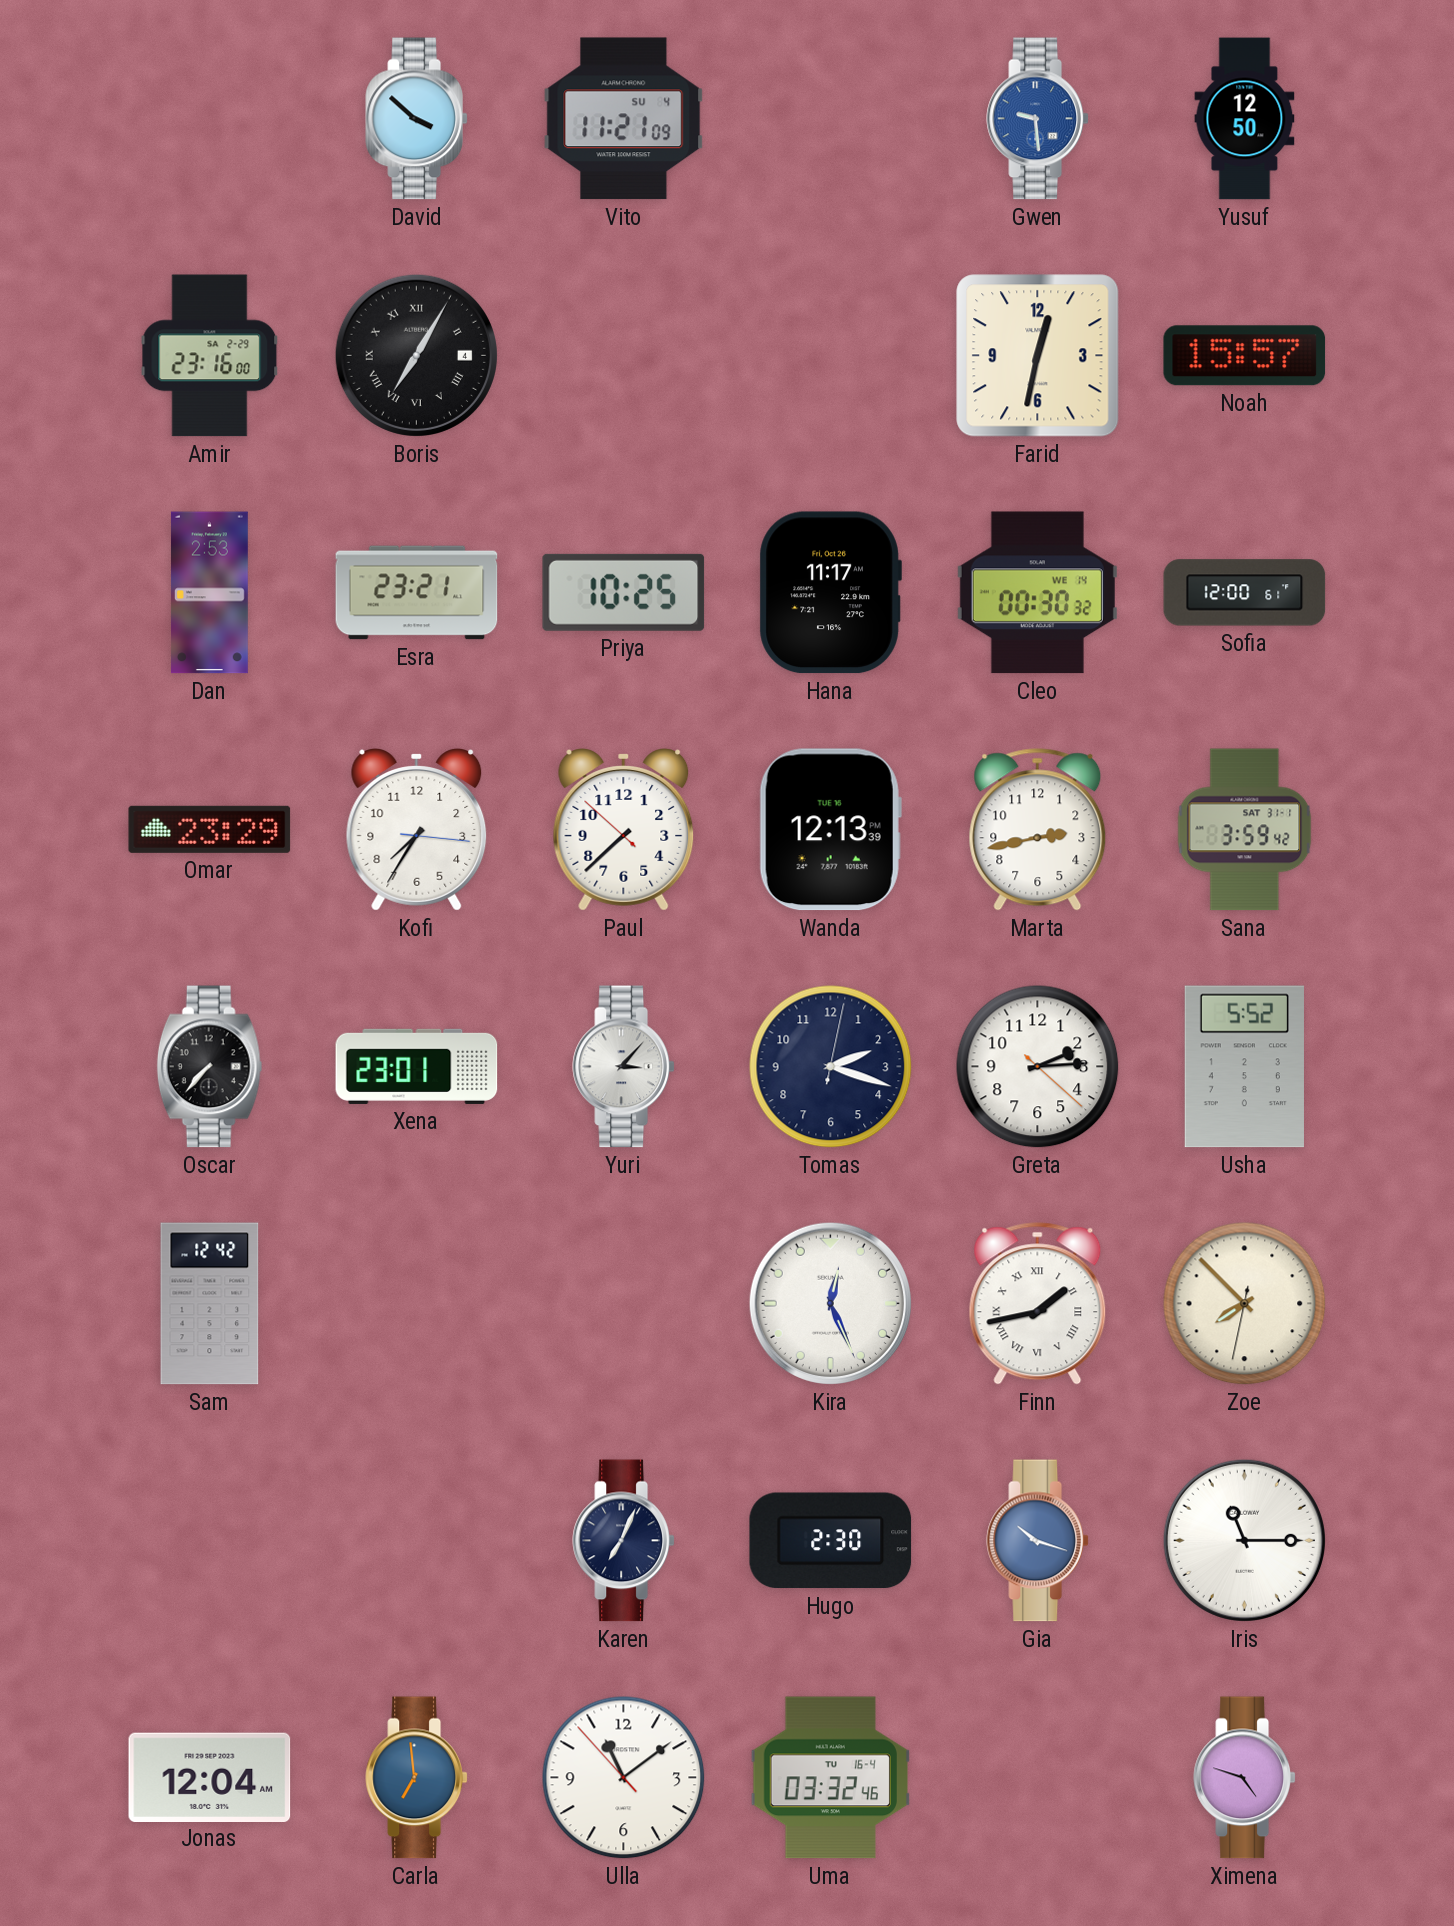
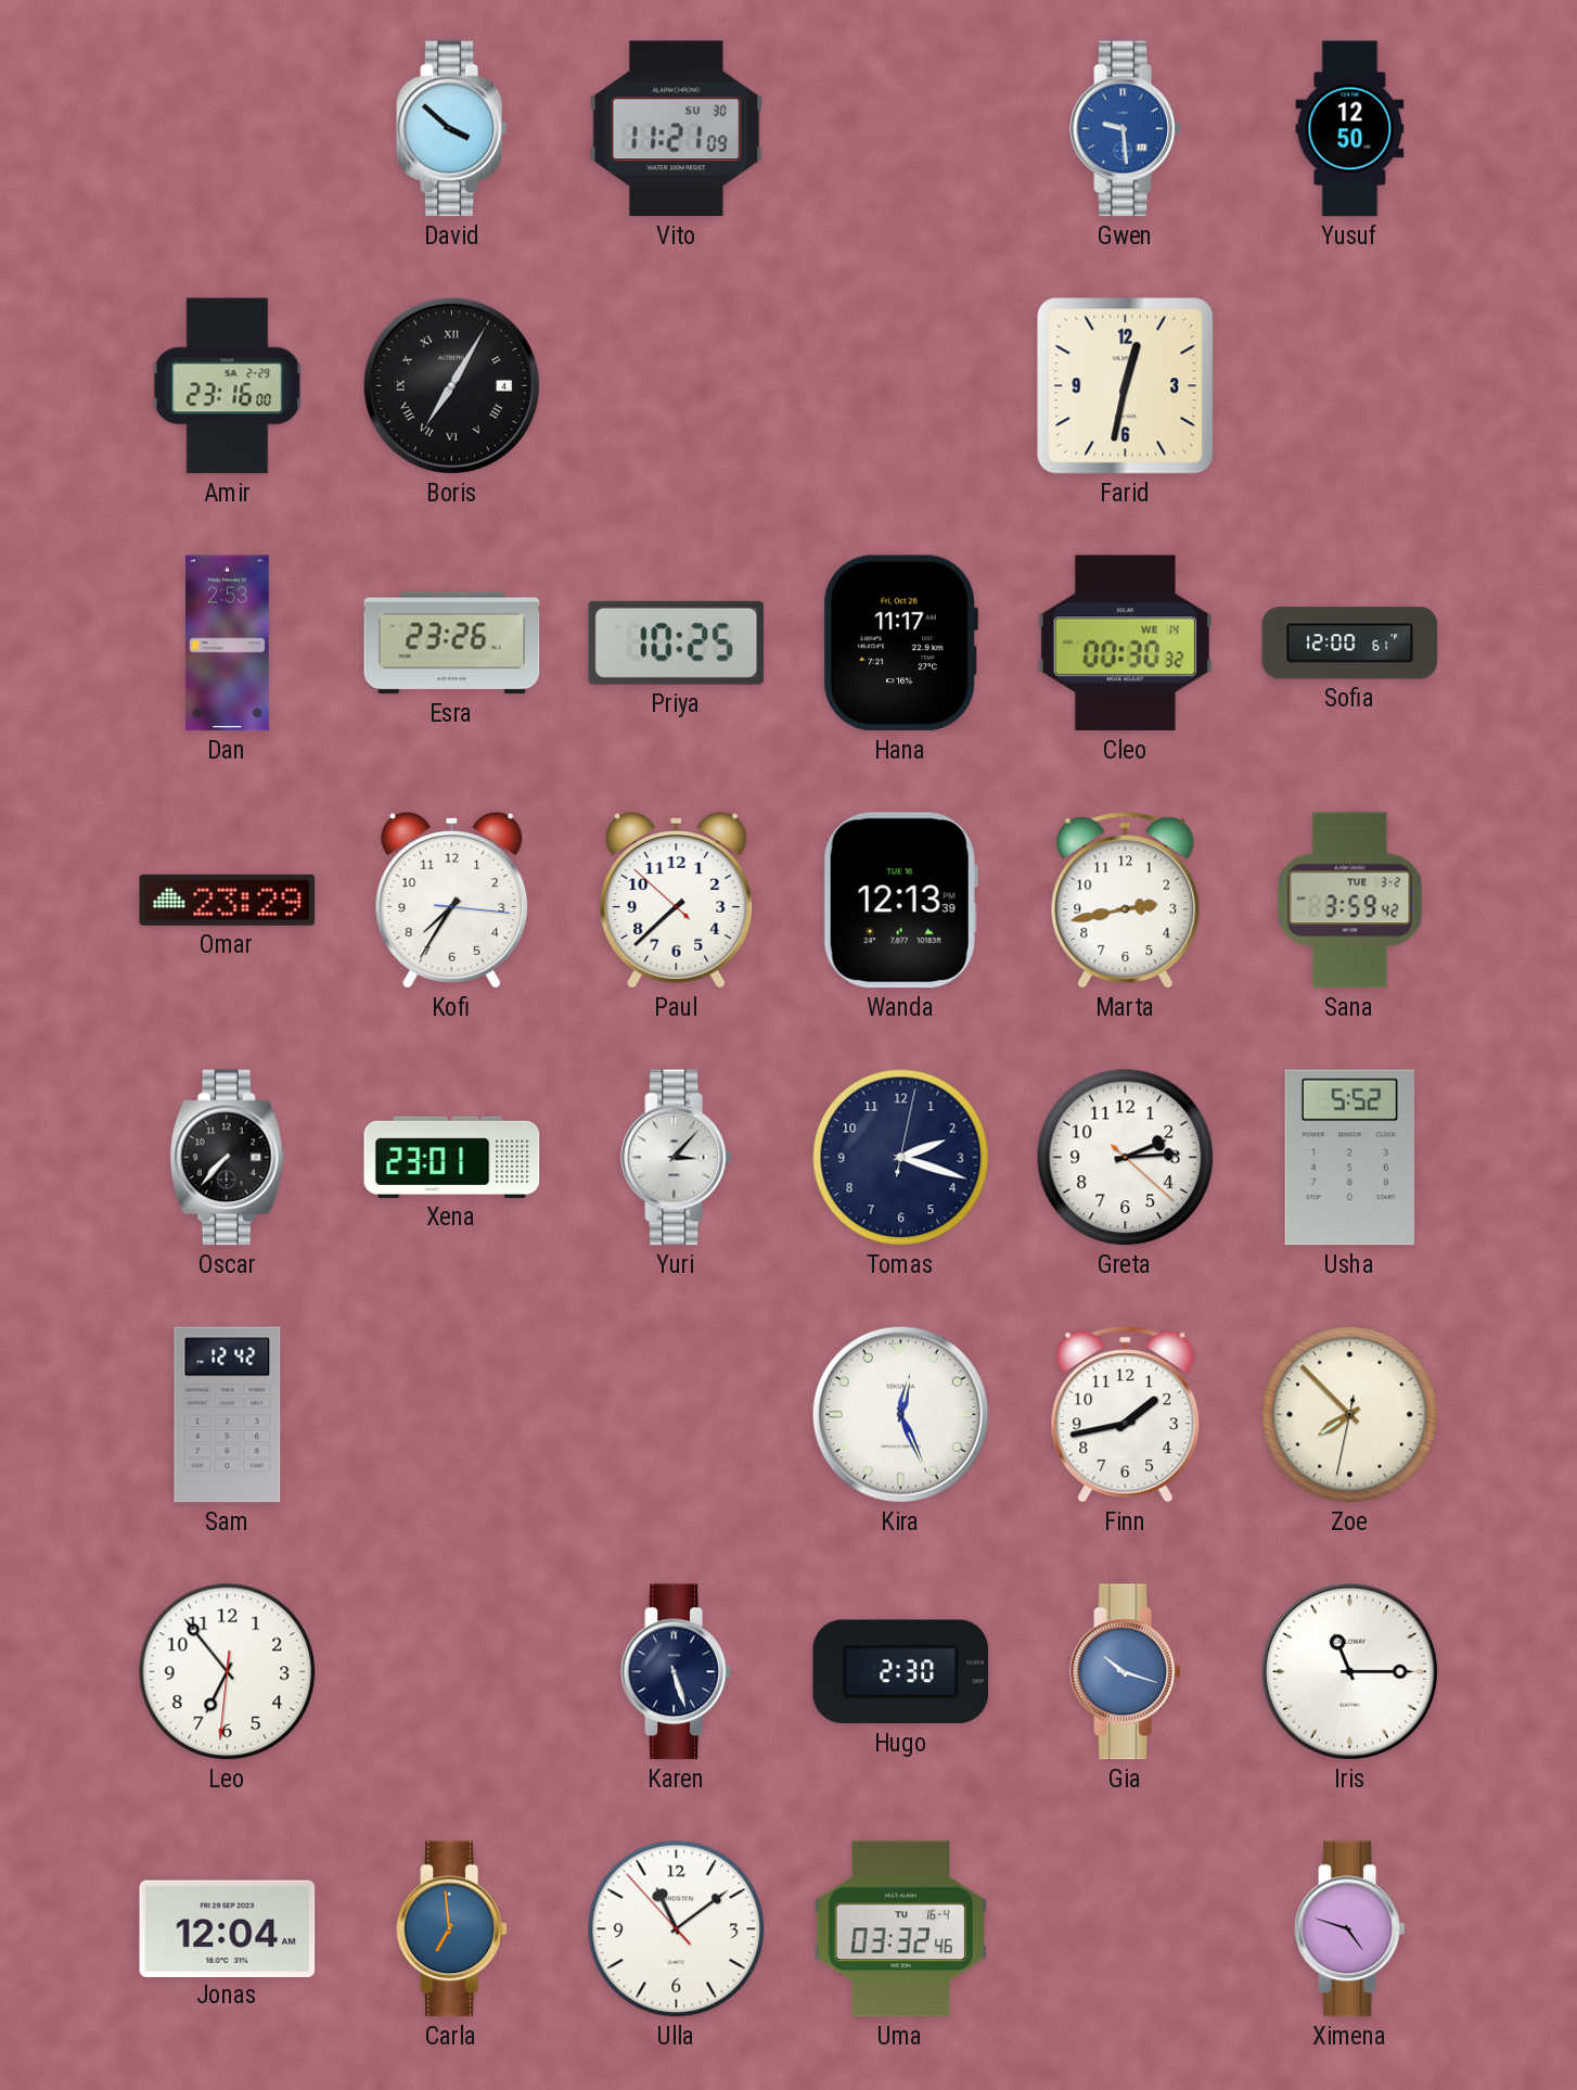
Vito date: SU 4 -> SU 30 (677, 129)
Noah: 15:57 -> none (1245, 356)
Esra: 23:21 -> 23:26 (452, 643)
Sana date: SAT 31-1 -> TUE 3-2 (1350, 901)
Finn numerals: Roman -> Arabic (1126, 1415)
Leo: none -> 6:53 (228, 1672)
Karen: 7:04 -> 5:27 (676, 1672)
